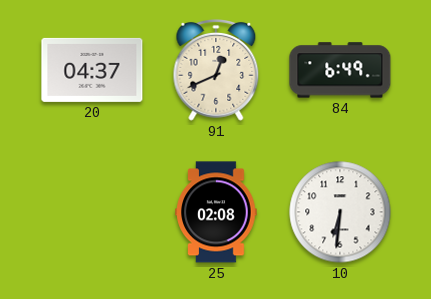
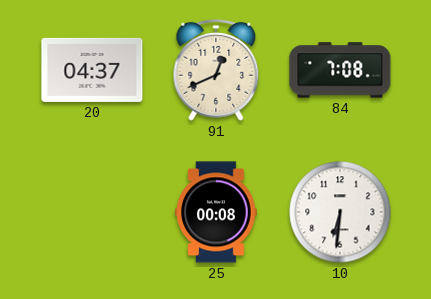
84: 6:49 -> 7:08 (340, 70)
25: 02:08 -> 00:08 (216, 212)
